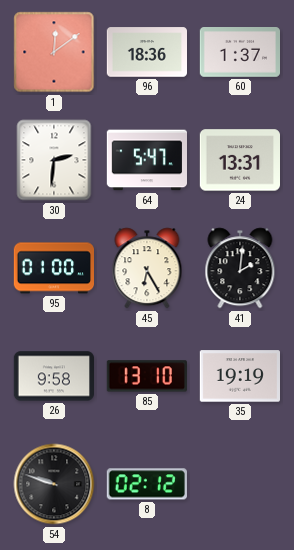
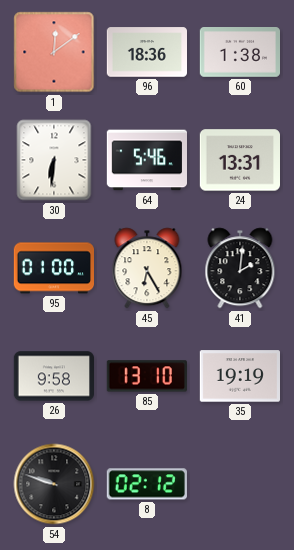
60: 1:37 -> 1:38 (239, 53)
30: 2:31 -> 6:31 (54, 160)
64: 5:47 -> 5:46 (146, 160)
